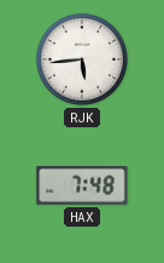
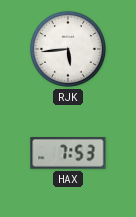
HAX: 7:48 -> 7:53 (68, 154)
